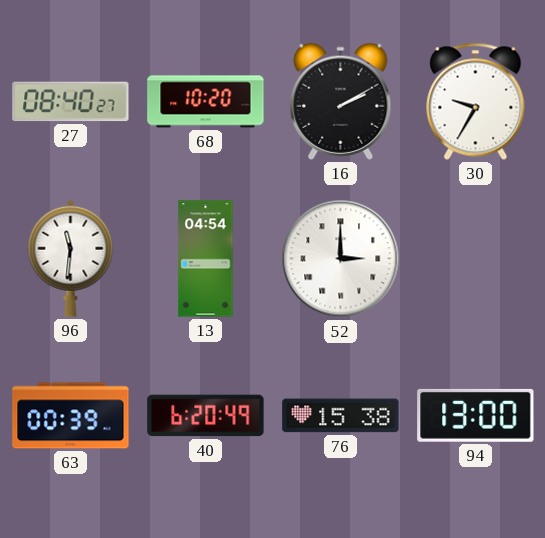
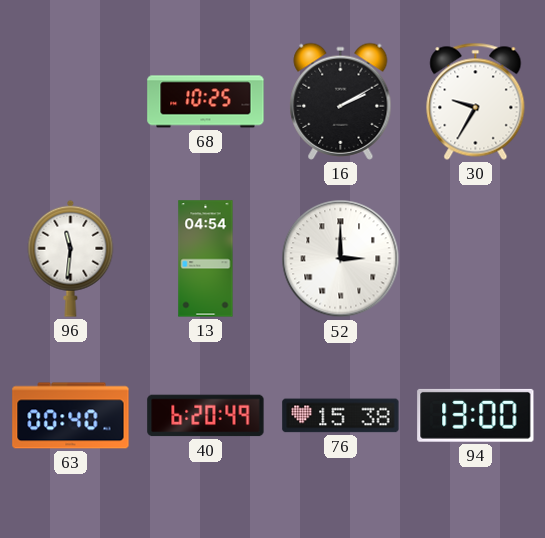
27: 08:40 -> none (71, 102)
68: 10:20 -> 10:25 (206, 102)
63: 00:39 -> 00:40 (71, 416)
